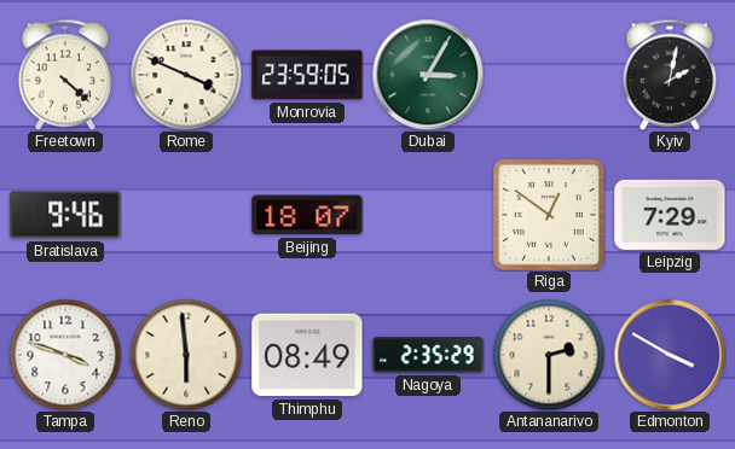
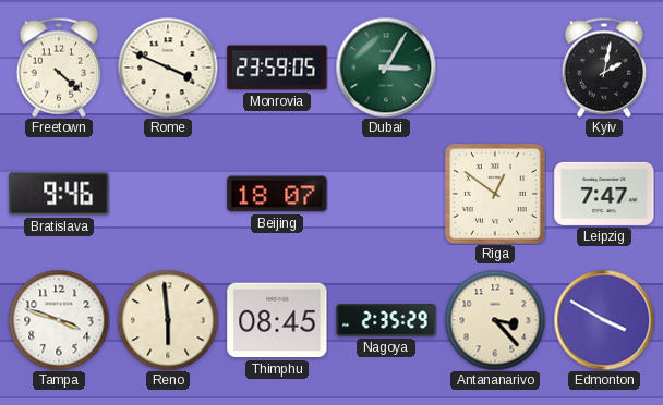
Leipzig: 7:29 -> 7:47 (604, 194)
Thimphu: 08:49 -> 08:45 (277, 320)
Antananarivo: 2:30 -> 3:23 (495, 320)
